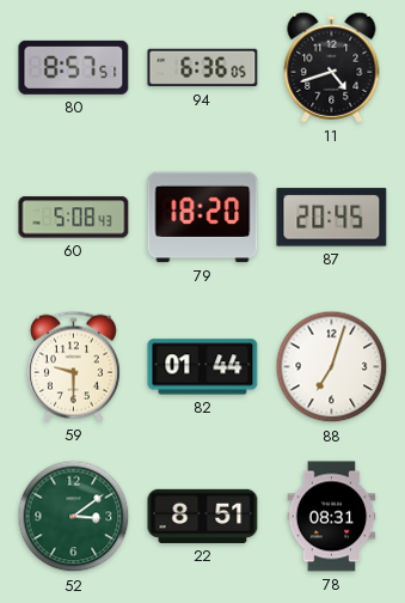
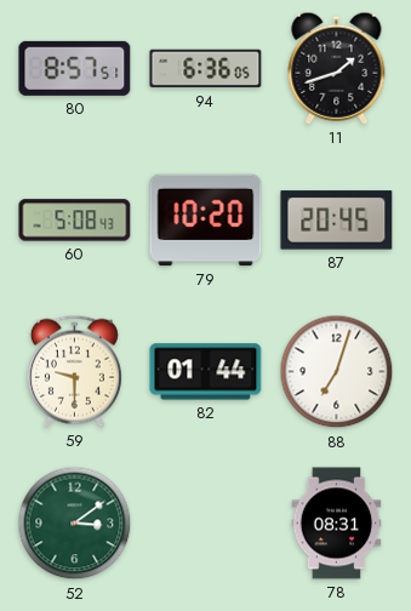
11: 4:42 -> 1:42 (337, 68)
79: 18:20 -> 10:20 (206, 221)
22: 8:51 -> none (203, 516)
